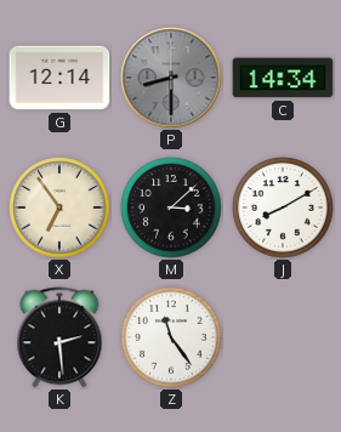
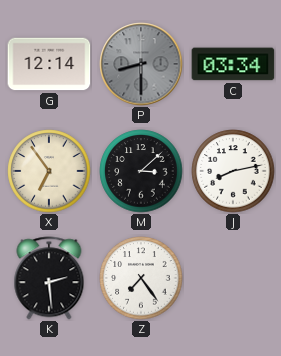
C: 14:34 -> 03:34 (233, 64)
J: 8:10 -> 8:13 (233, 171)
Z: 11:24 -> 7:24 (141, 278)
